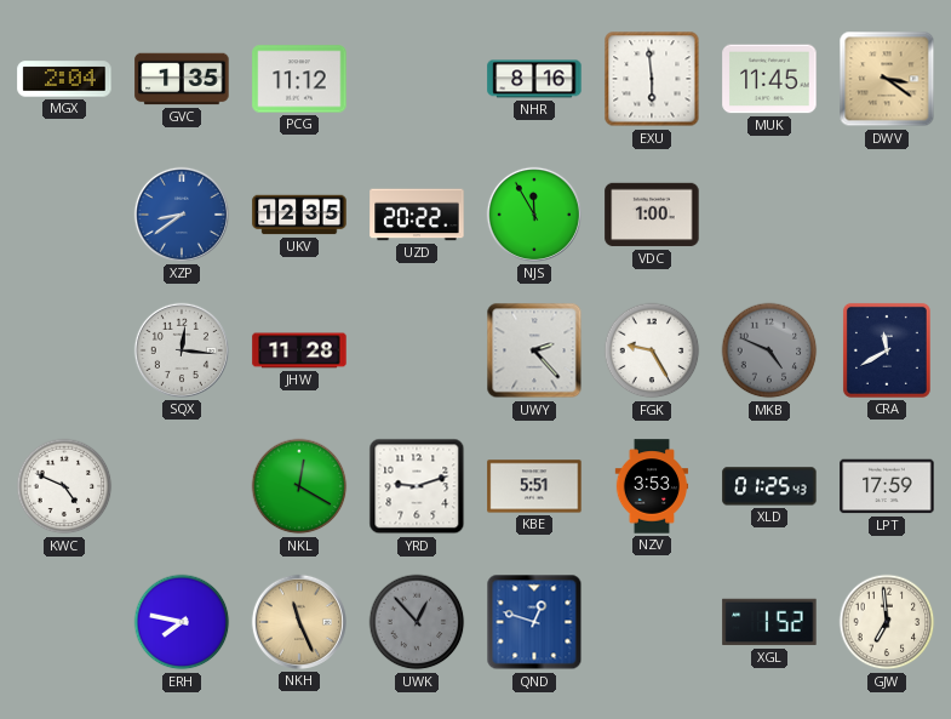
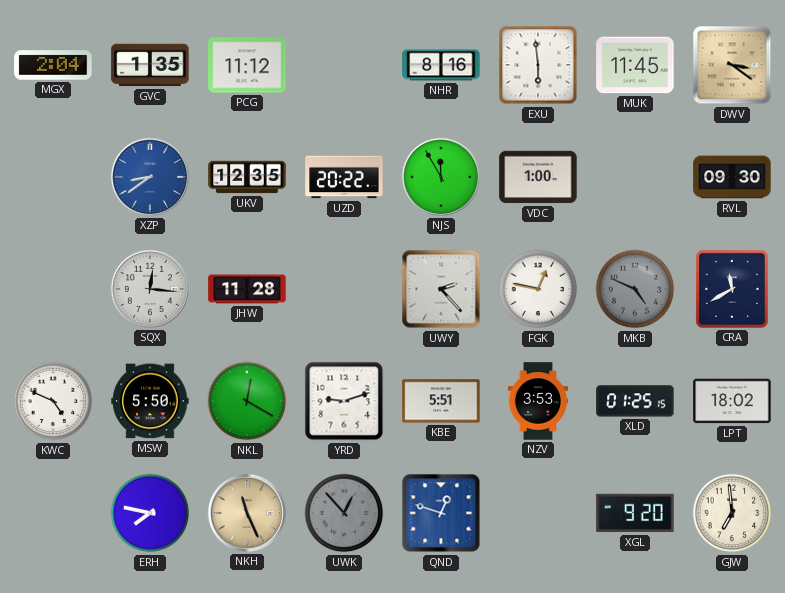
RVL: none -> 09:30 (732, 177)
FGK: 9:25 -> 12:47 (538, 289)
MSW: none -> 5:50 (150, 401)
XLD: 01:25:43 -> 01:25:15 (635, 401)
LPT: 17:59 -> 18:02 (732, 401)
XGL: 1:52 -> 9:20 (635, 513)
